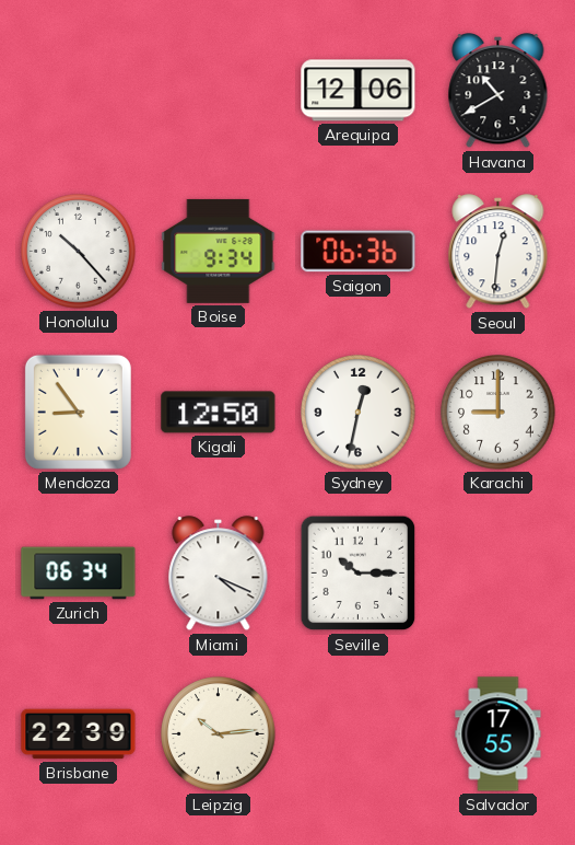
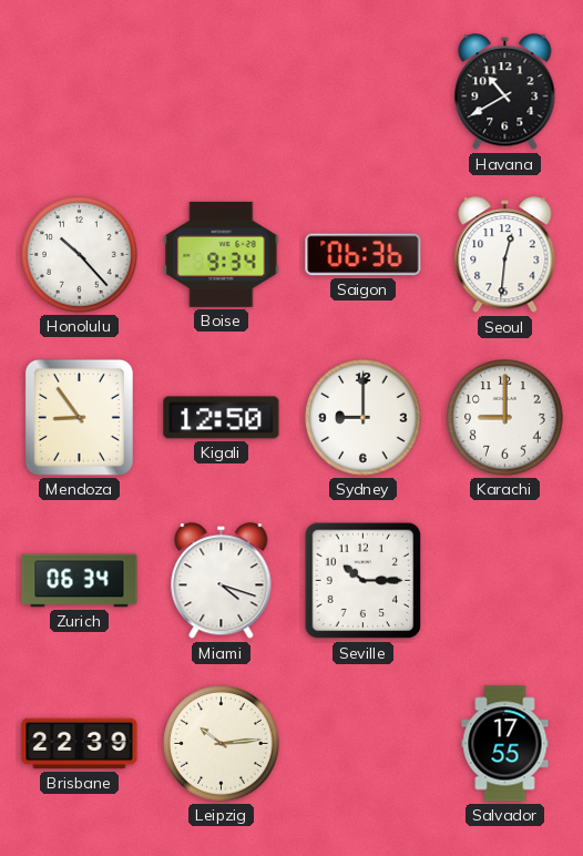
Arequipa: 12:06 -> none (359, 91)
Sydney: 12:32 -> 9:00 (364, 418)
Miami: 4:19 -> 4:18 (222, 581)
